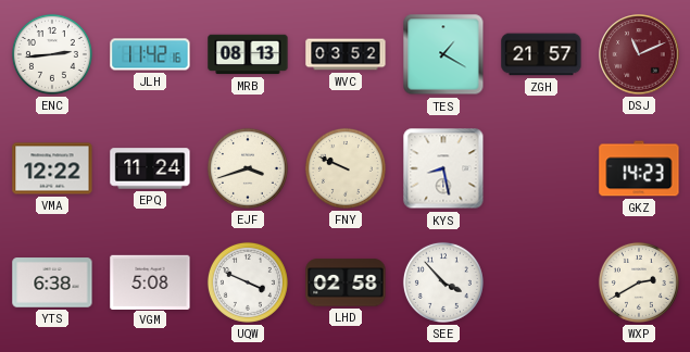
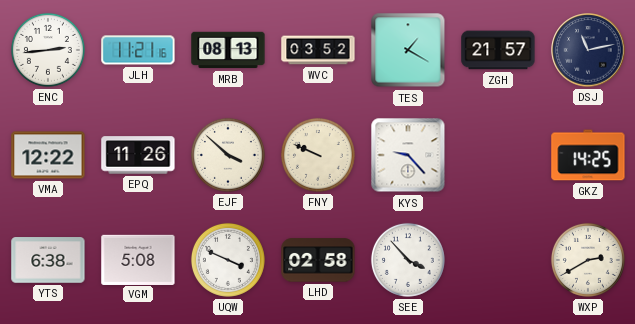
JLH: 11:42 -> 11:21 (138, 50)
DSJ: 11:11 -> 11:13 (588, 50)
DSJ dial: burgundy -> navy (588, 50)
EPQ: 11:24 -> 11:26 (138, 155)
EJF: 3:42 -> 3:52 (228, 155)
KYS: 8:28 -> 9:23 (408, 155)
GKZ: 14:23 -> 14:25 (588, 155)
